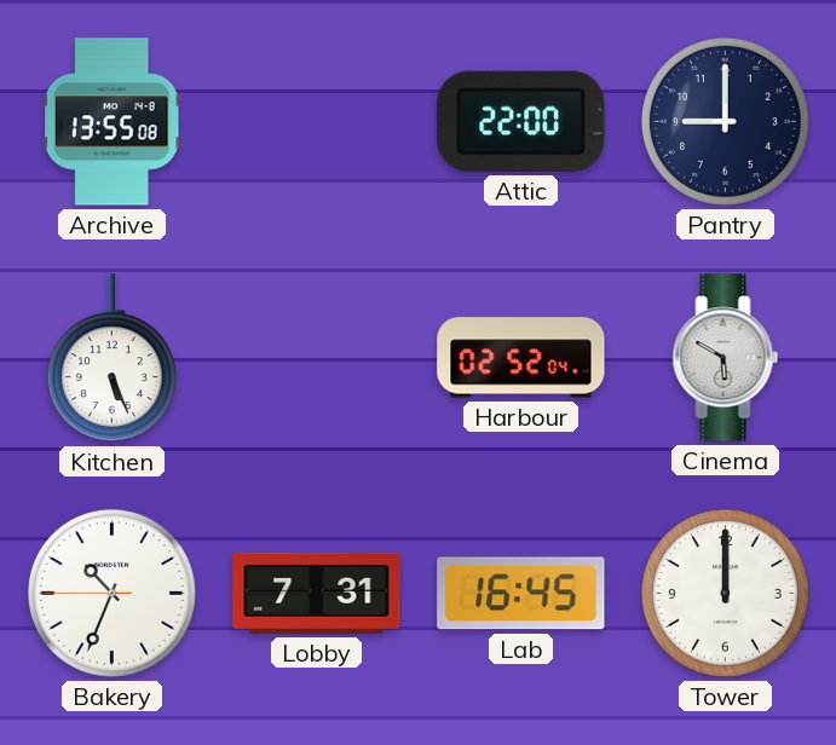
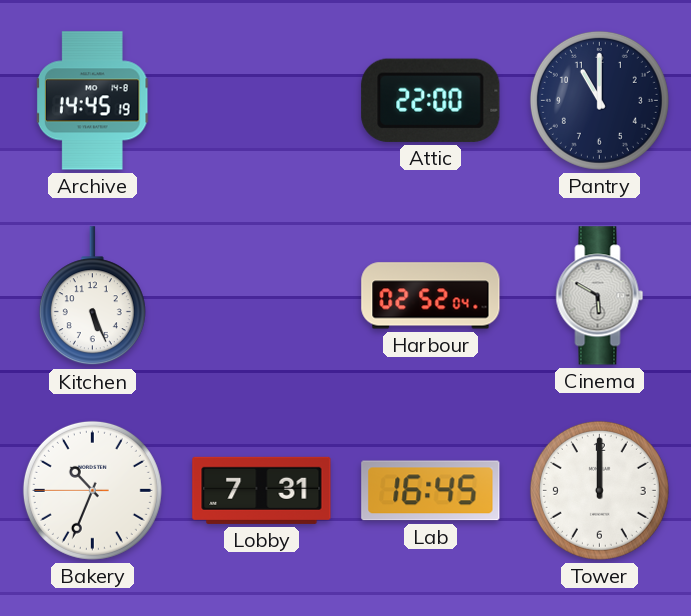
Archive: 13:55 -> 14:45 (93, 101)
Pantry: 9:00 -> 11:00 (599, 100)
